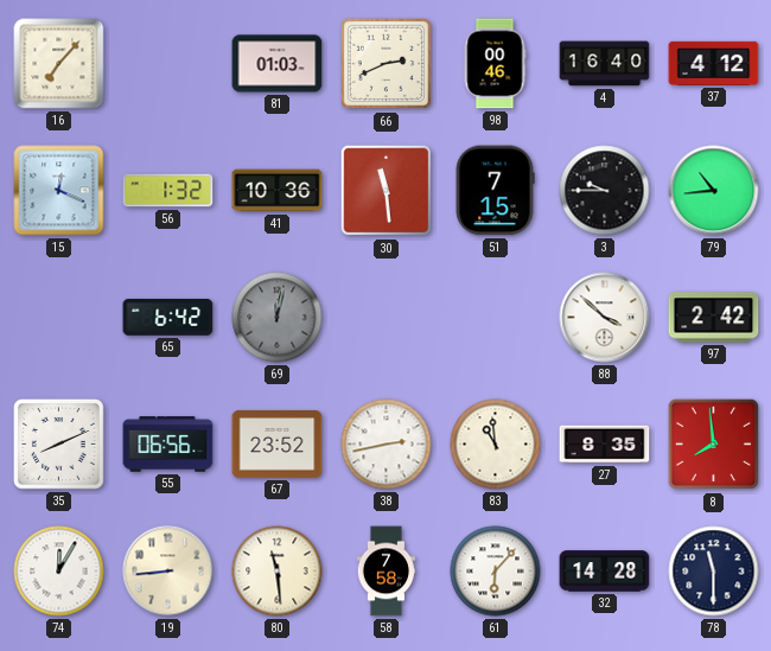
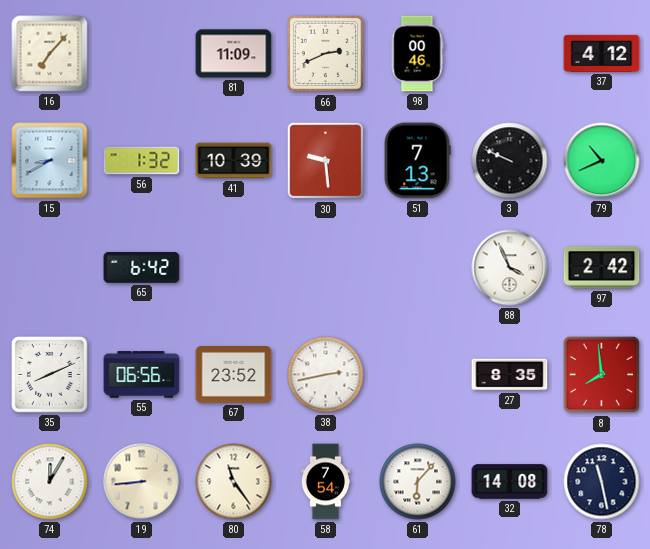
81: 01:03 -> 11:09 (234, 54)
4: 16:40 -> none (605, 64)
15: 12:19 -> 8:40 (50, 161)
41: 10:36 -> 10:39 (234, 161)
30: 11:29 -> 9:29 (326, 161)
51: 7:15 -> 7:13 (417, 161)
3: 9:45 -> 9:49 (510, 161)
79: 10:44 -> 10:41 (602, 161)
69: 12:02 -> none (278, 318)
88: 3:52 -> 3:56 (510, 268)
83: 10:59 -> none (496, 445)
80: 11:29 -> 11:24 (234, 482)
58: 7:58 -> 7:54 (325, 482)
32: 14:28 -> 14:08 (510, 482)
78: 11:30 -> 11:28 (602, 482)
